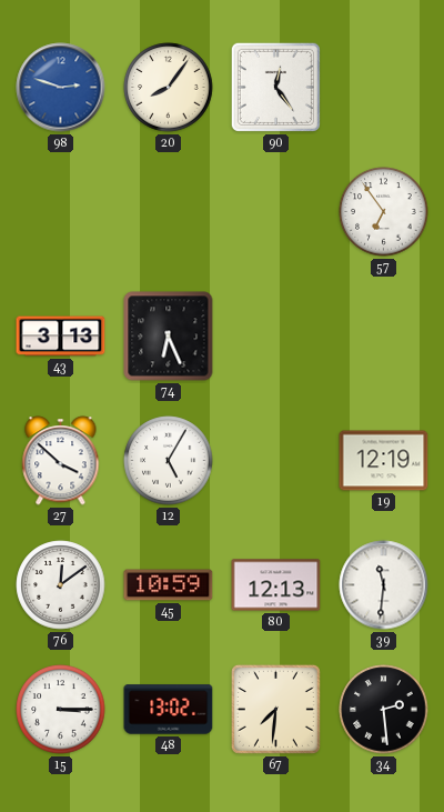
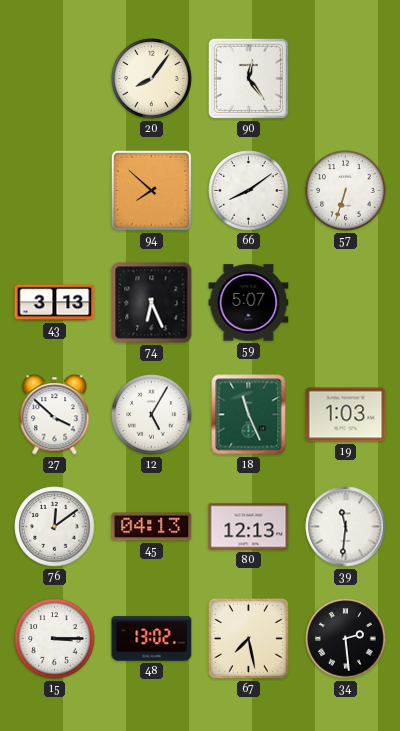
98: 2:48 -> none (61, 88)
94: none -> 7:52 (151, 190)
66: none -> 8:09 (249, 191)
57: 6:54 -> 6:33 (346, 191)
59: none -> 5:07 (249, 303)
18: none -> 11:26 (249, 415)
19: 12:19 -> 1:03 (346, 415)
45: 10:59 -> 04:13 (152, 527)
67: 7:31 -> 7:28 (248, 638)
